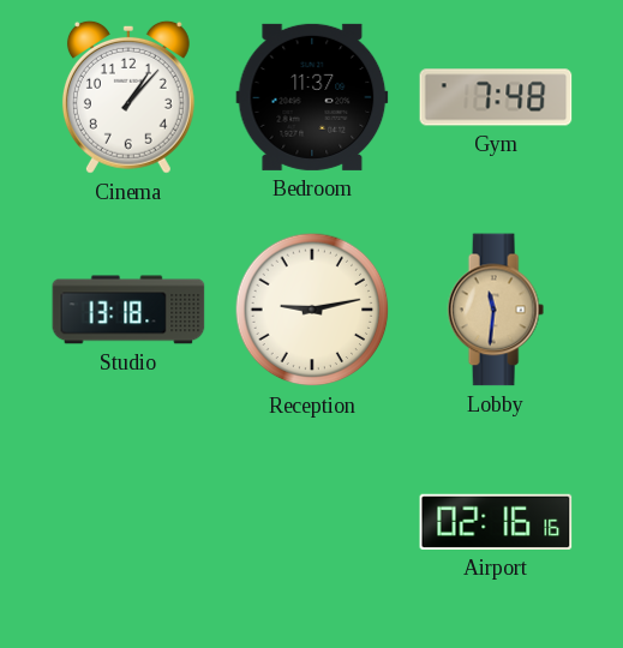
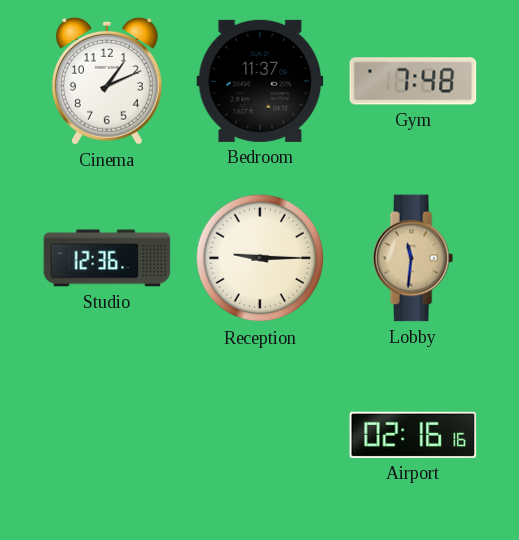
Cinema: 1:07 -> 1:11 (107, 81)
Studio: 13:18 -> 12:36 (107, 258)
Reception: 9:13 -> 9:15 (260, 258)
